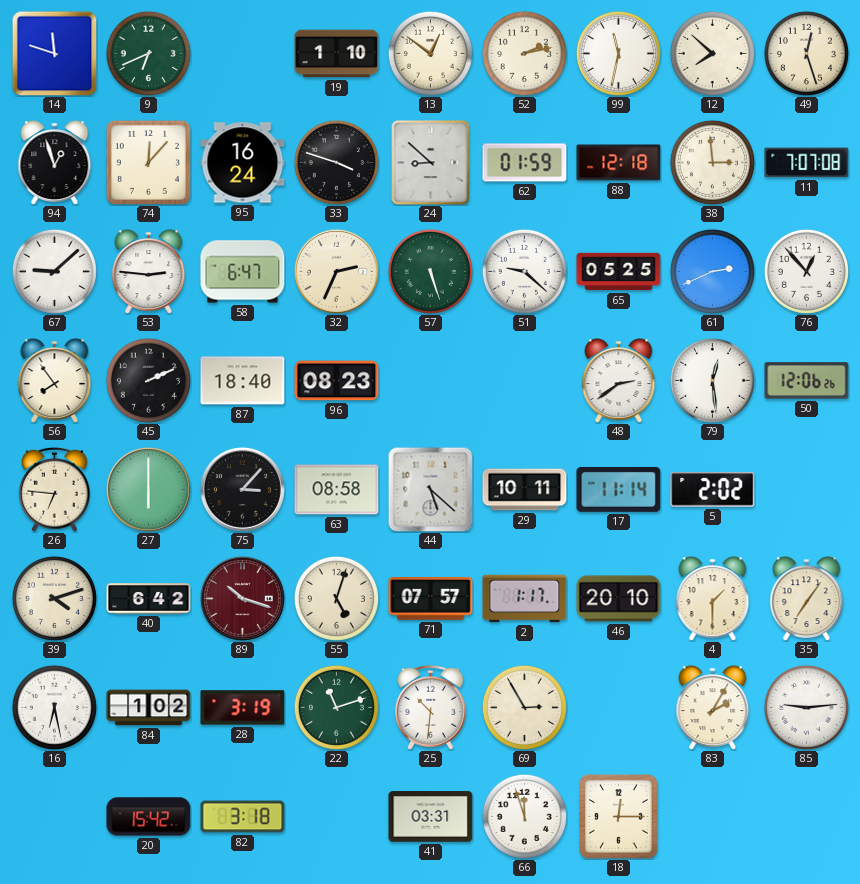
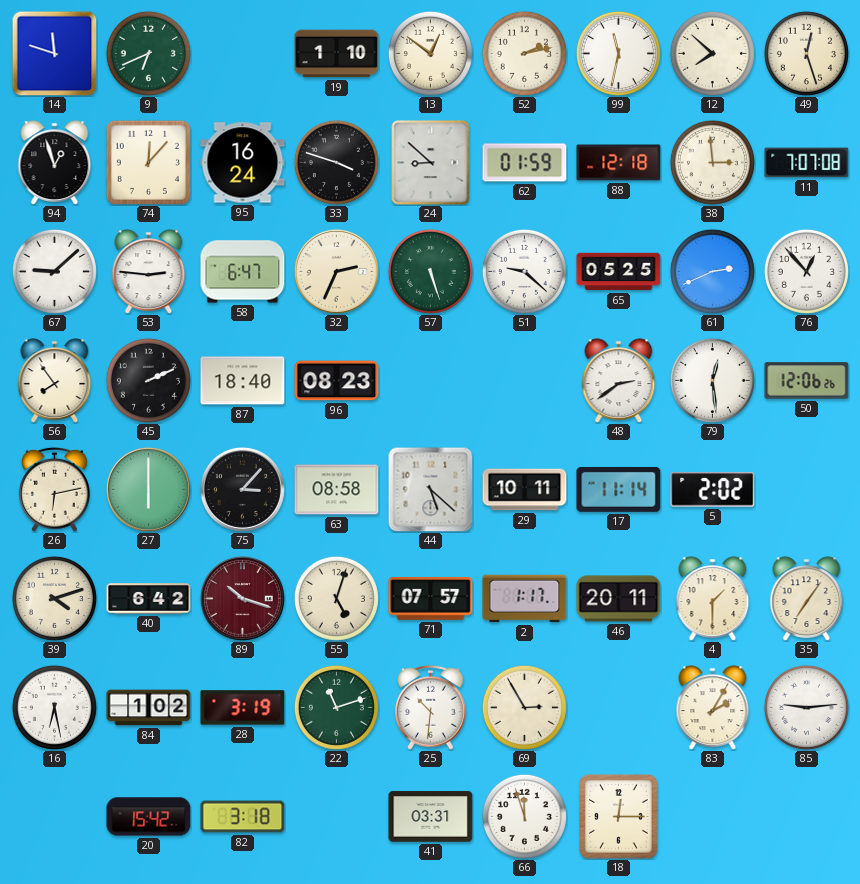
26: 6:46 -> 6:13 (54, 489)
46: 20:10 -> 20:11 (619, 599)
